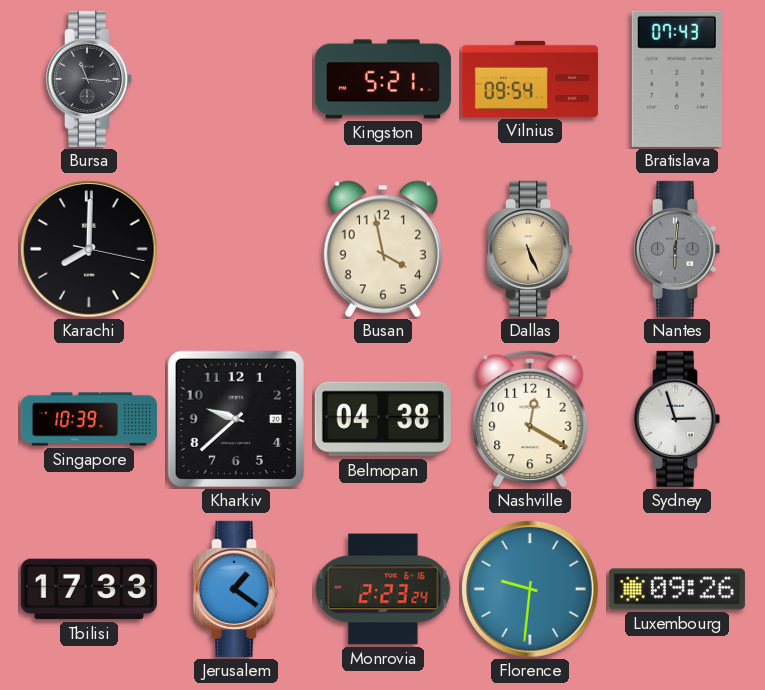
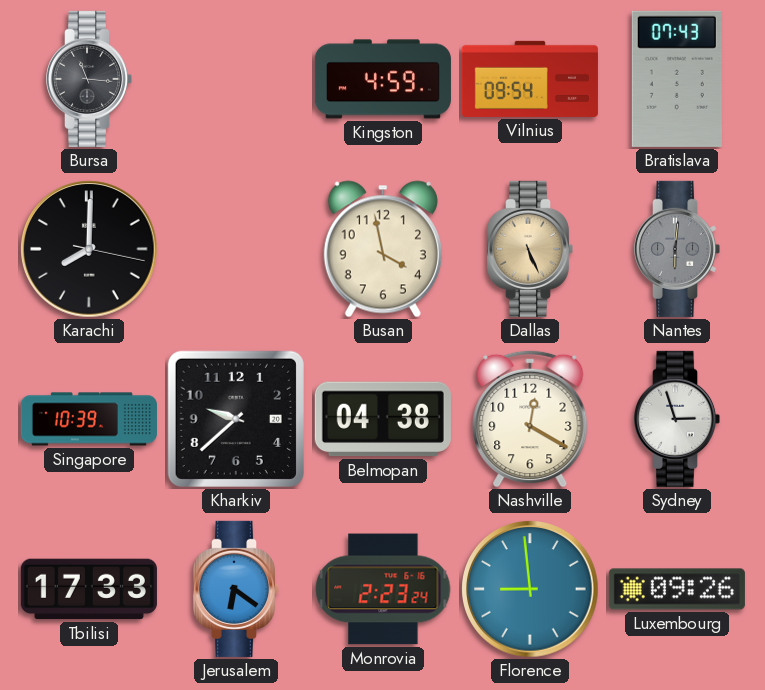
Kingston: 5:21 -> 4:59 (383, 79)
Jerusalem: 1:21 -> 6:21 (236, 589)
Florence: 9:31 -> 8:59 (530, 589)
